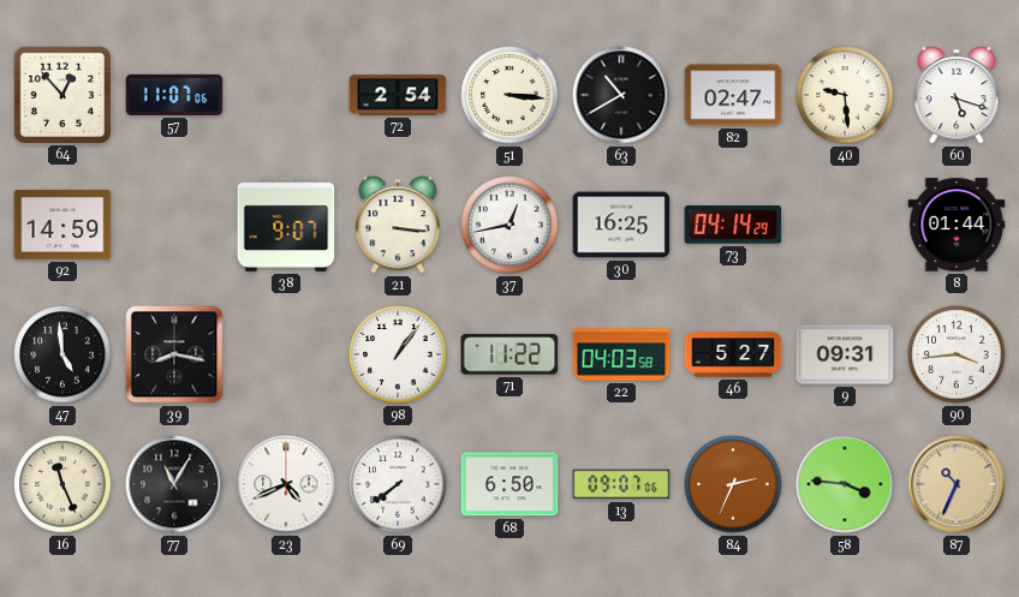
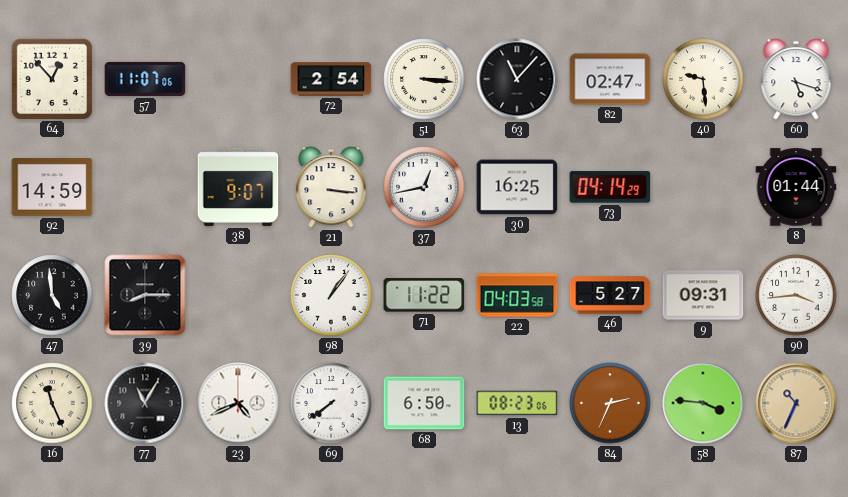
63: 10:40 -> 11:07 (517, 79)
39: 8:17 -> 8:15 (145, 295)
13: 09:07 -> 08:23 (517, 403)
